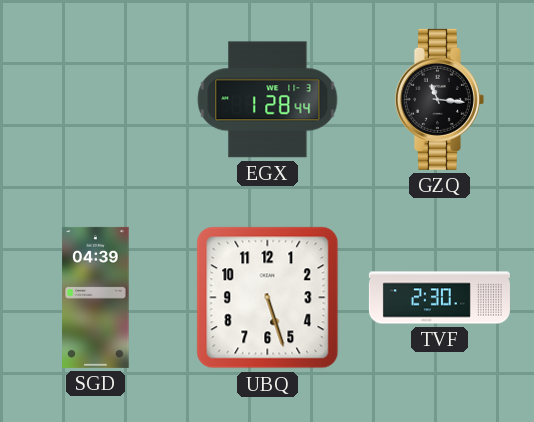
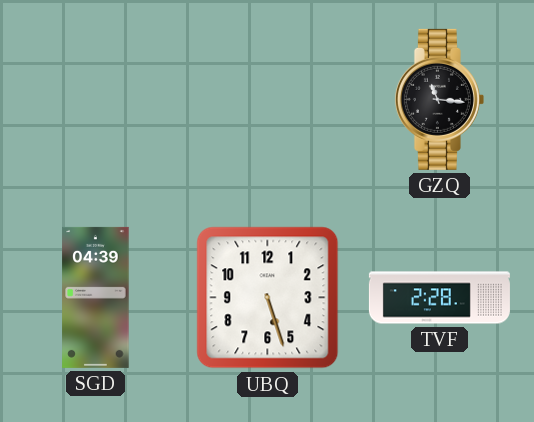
EGX: 1:28 -> none (268, 100)
TVF: 2:30 -> 2:28 (439, 298)
